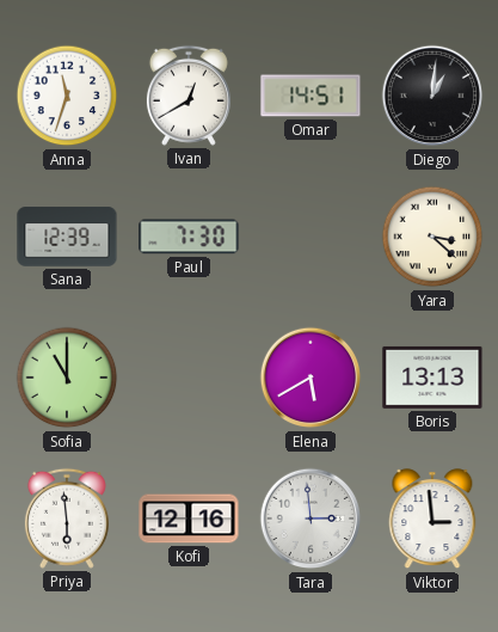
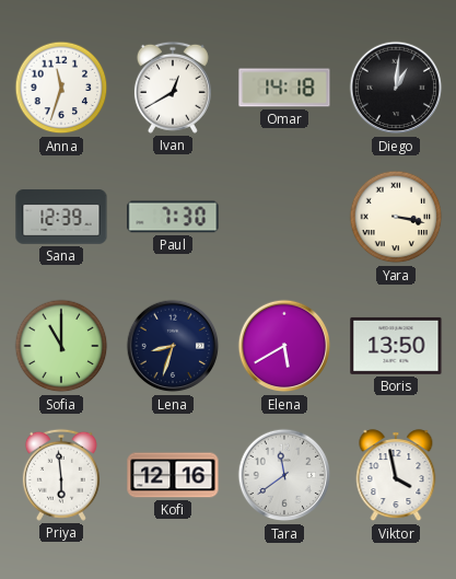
Omar: 14:51 -> 14:18 (284, 88)
Yara: 3:22 -> 3:17 (396, 217)
Lena: none -> 8:33 (173, 346)
Boris: 13:13 -> 13:50 (396, 346)
Tara: 2:59 -> 11:39 (284, 475)
Viktor: 2:59 -> 3:58 (396, 476)
